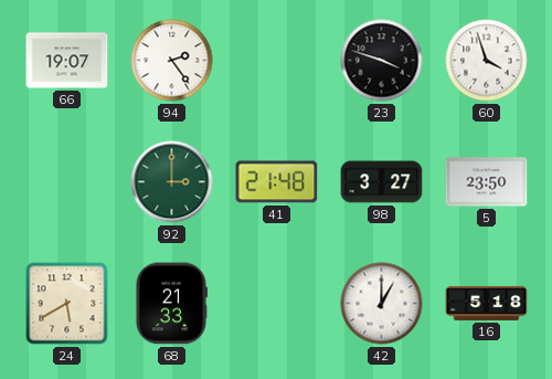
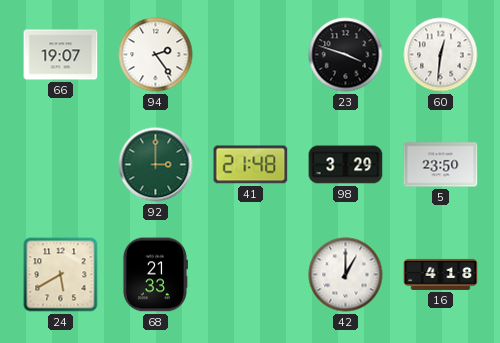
60: 3:57 -> 12:31 (441, 55)
98: 3:27 -> 3:29 (346, 165)
16: 5:18 -> 4:18 (441, 274)
